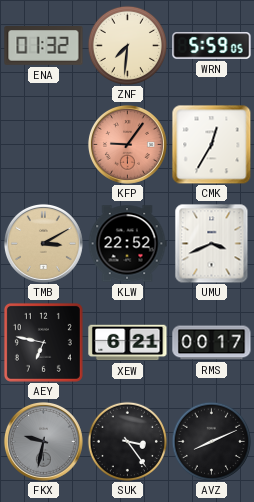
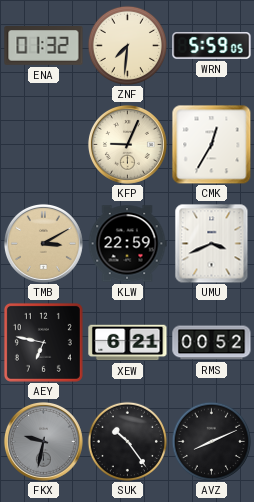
KFP: 9:06 -> 9:04 (127, 144)
KFP dial: salmon -> cream (127, 144)
KLW: 22:52 -> 22:59 (127, 244)
RMS: 00:17 -> 00:52 (212, 343)
SUK: 3:24 -> 10:24 (127, 441)
